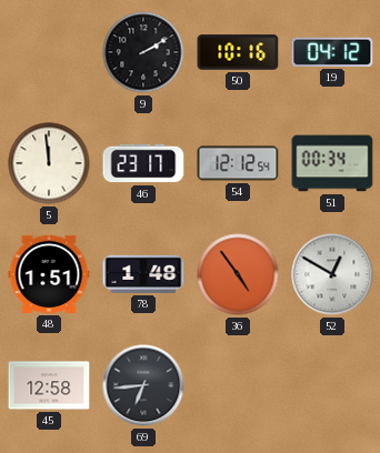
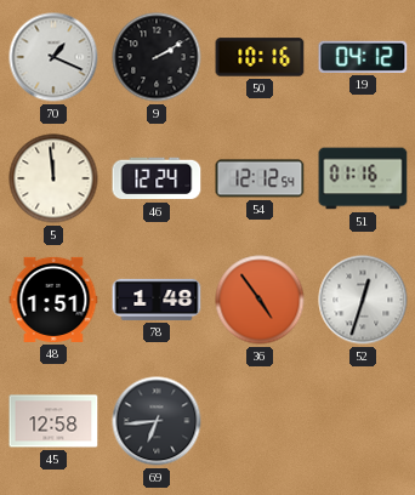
70: none -> 1:19 (53, 57)
46: 23:17 -> 12:24 (157, 178)
51: 00:34 -> 01:16 (363, 178)
52: 12:50 -> 12:33 (363, 300)
